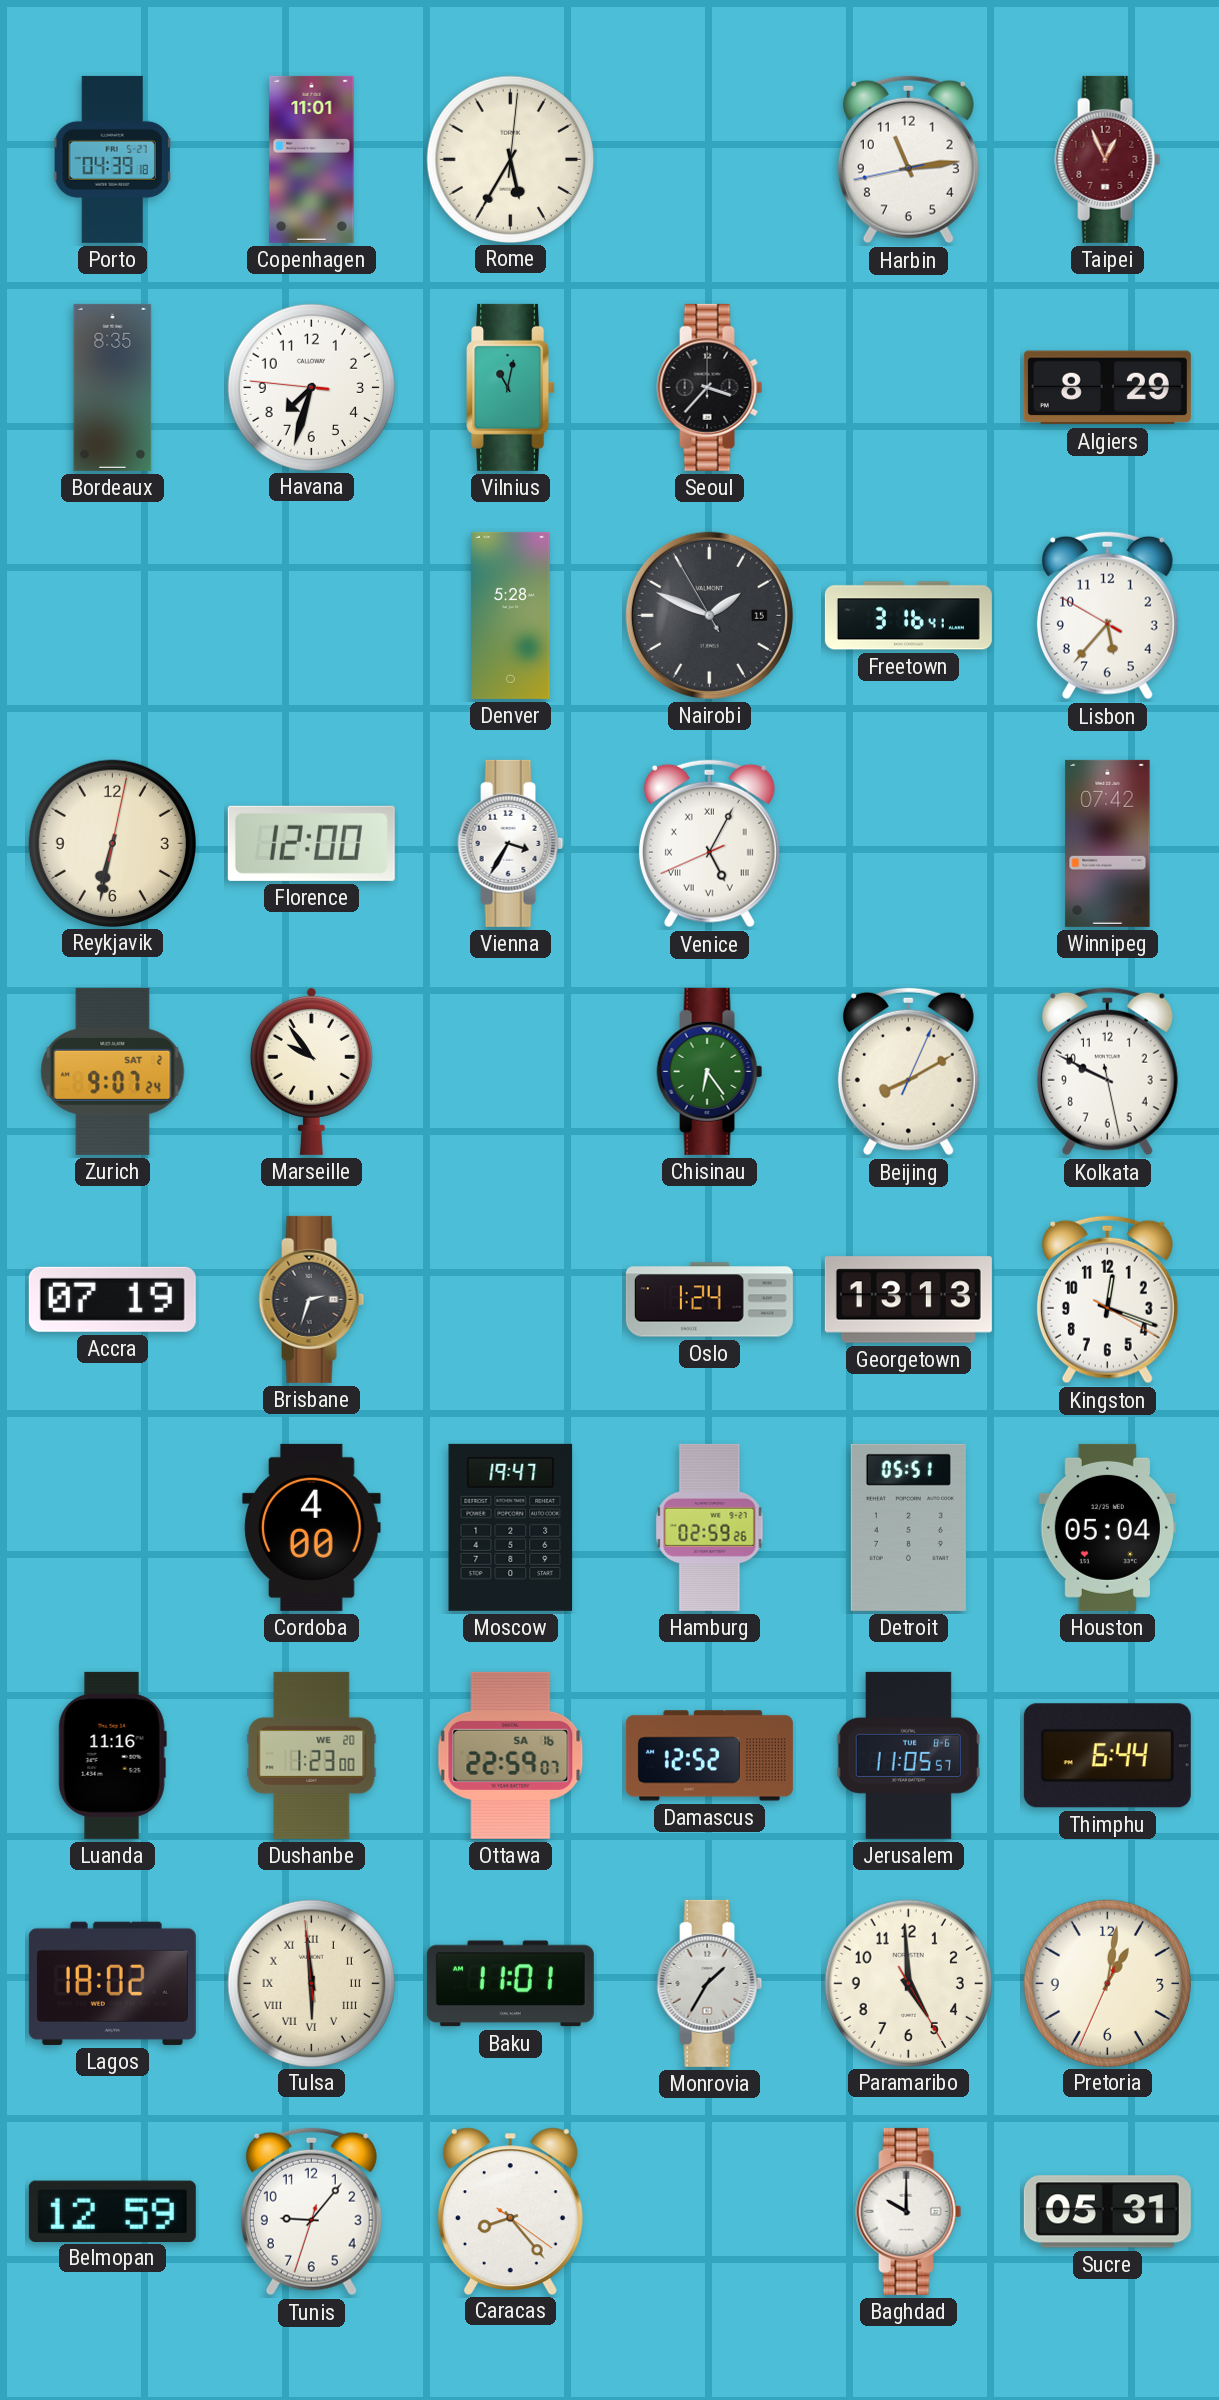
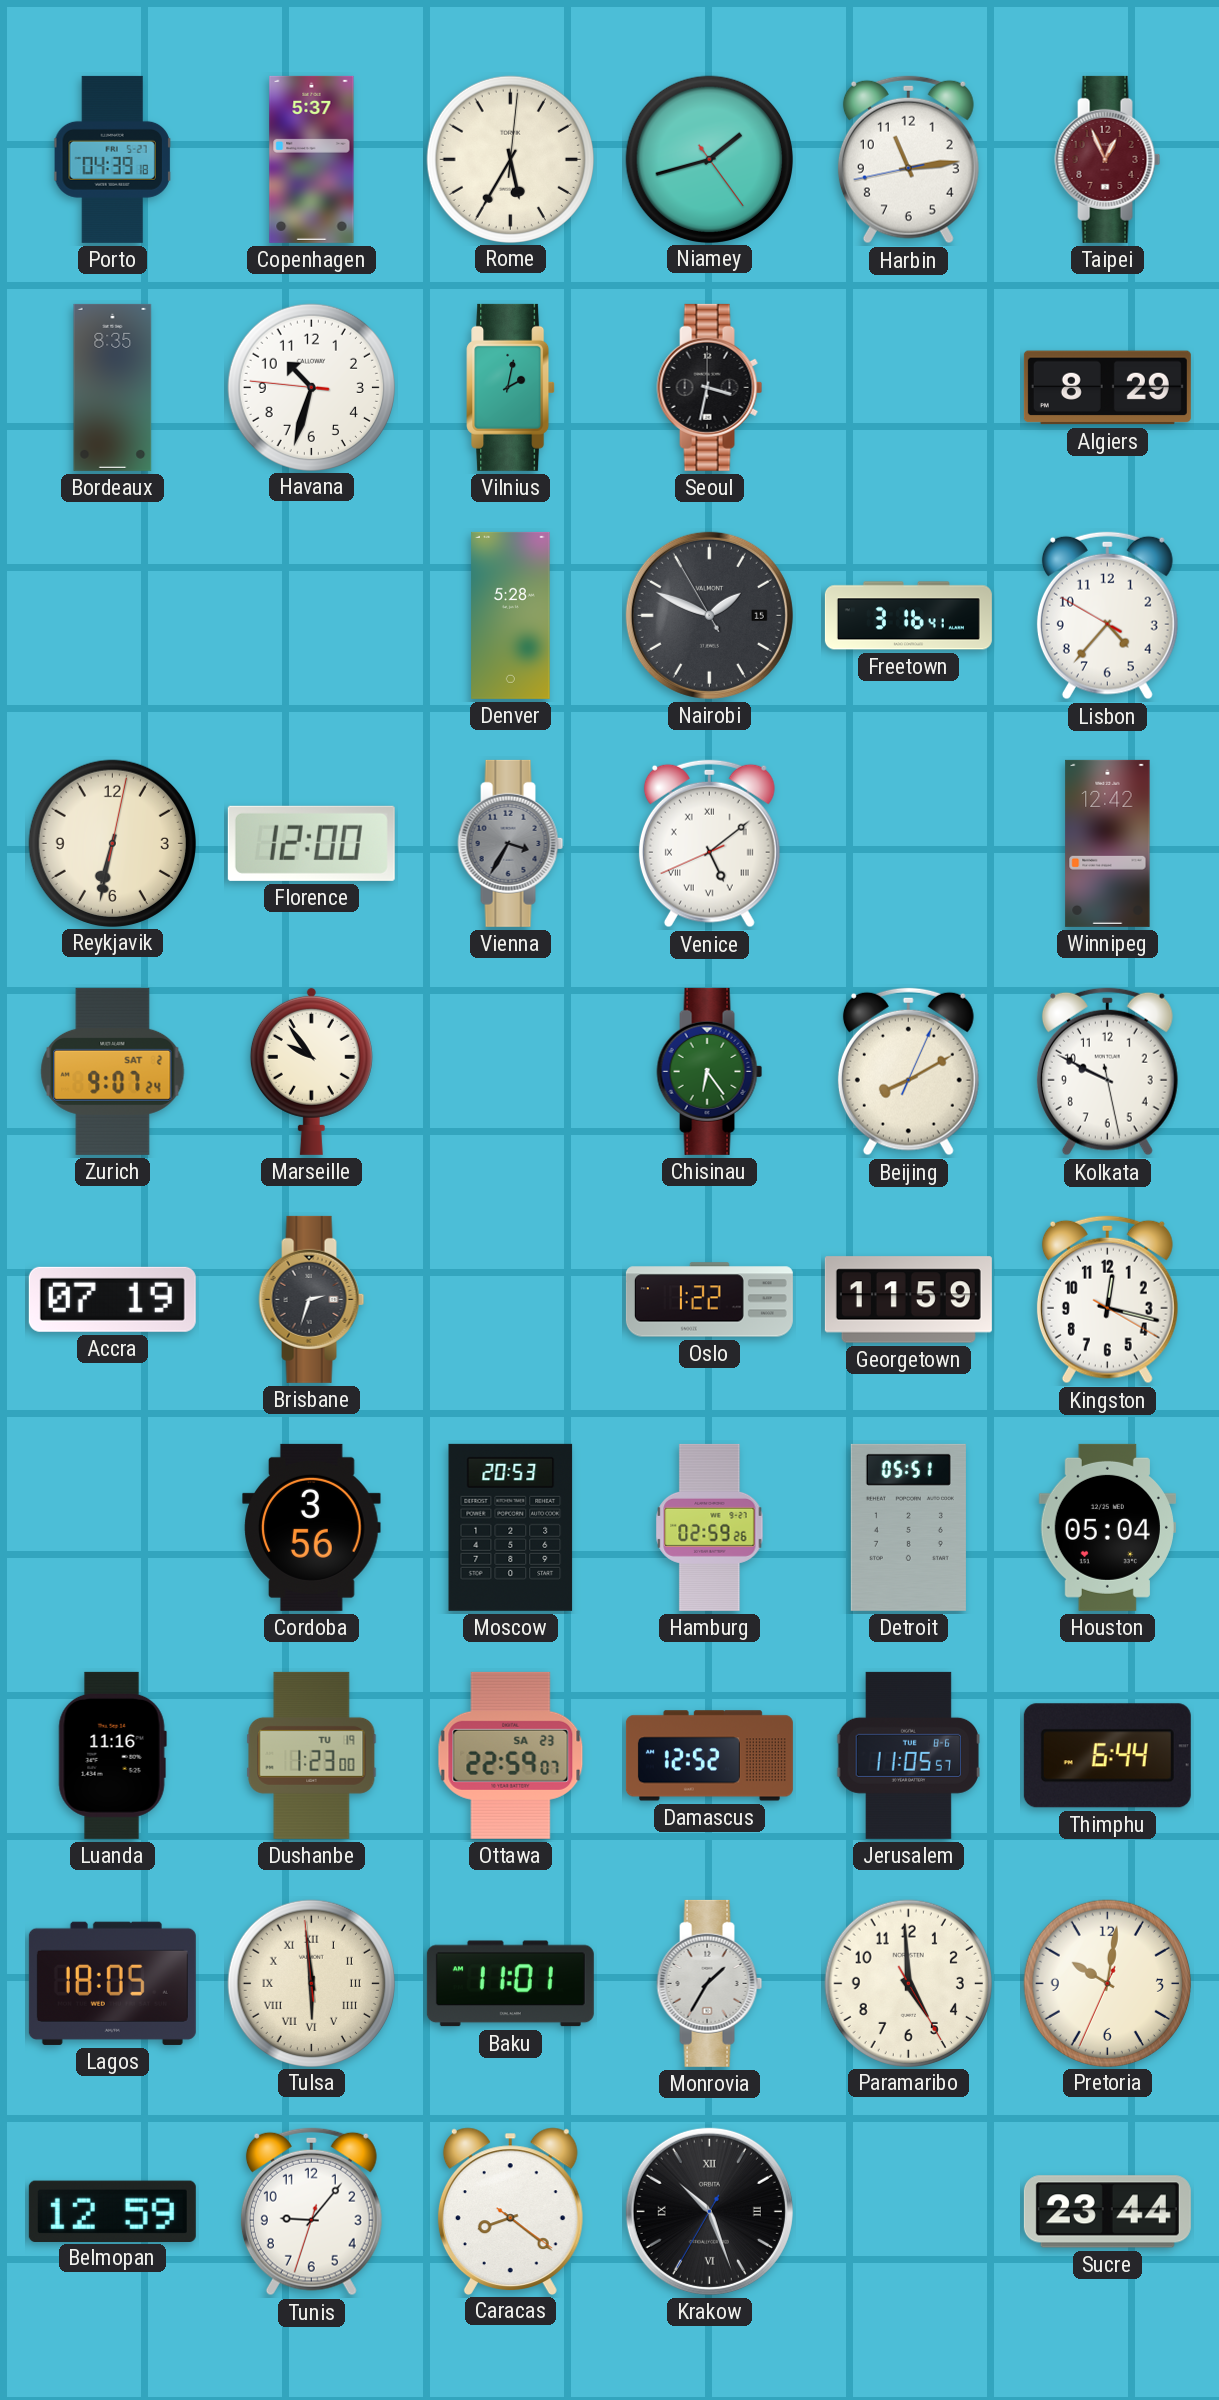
Copenhagen: 11:01 -> 5:37 (312, 159)
Niamey: none -> 1:42 (709, 159)
Havana: 7:32 -> 10:32 (311, 387)
Vilnius: 11:02 -> 2:02 (511, 387)
Seoul: 3:37 -> 3:32 (710, 387)
Lisbon: 5:36 -> 4:36 (1107, 616)
Vienna dial: white -> grey (511, 843)
Venice: 5:04 -> 5:08 (709, 844)
Winnipeg: 07:42 -> 12:42 (1108, 843)
Oslo: 1:24 -> 1:22 (709, 1300)
Georgetown: 13:13 -> 11:59 (908, 1300)
Kingston: 12:18 -> 12:17 (1107, 1300)
Cordoba: 4:00 -> 3:56 (312, 1527)
Moscow: 19:47 -> 20:53 (511, 1527)
Dushanbe date: WE 20 -> TU 19 (312, 1755)
Ottawa date: SA 16 -> SA 23 (511, 1755)
Lagos: 18:02 -> 18:05 (112, 1983)
Pretoria: 1:01 -> 10:01 (1107, 1983)
Caracas: 8:23 -> 8:21 (510, 2211)
Krakow: none -> 10:26 (709, 2211)
Baghdad: 10:00 -> none (909, 2211)
Sucre: 05:31 -> 23:44 (1107, 2212)
